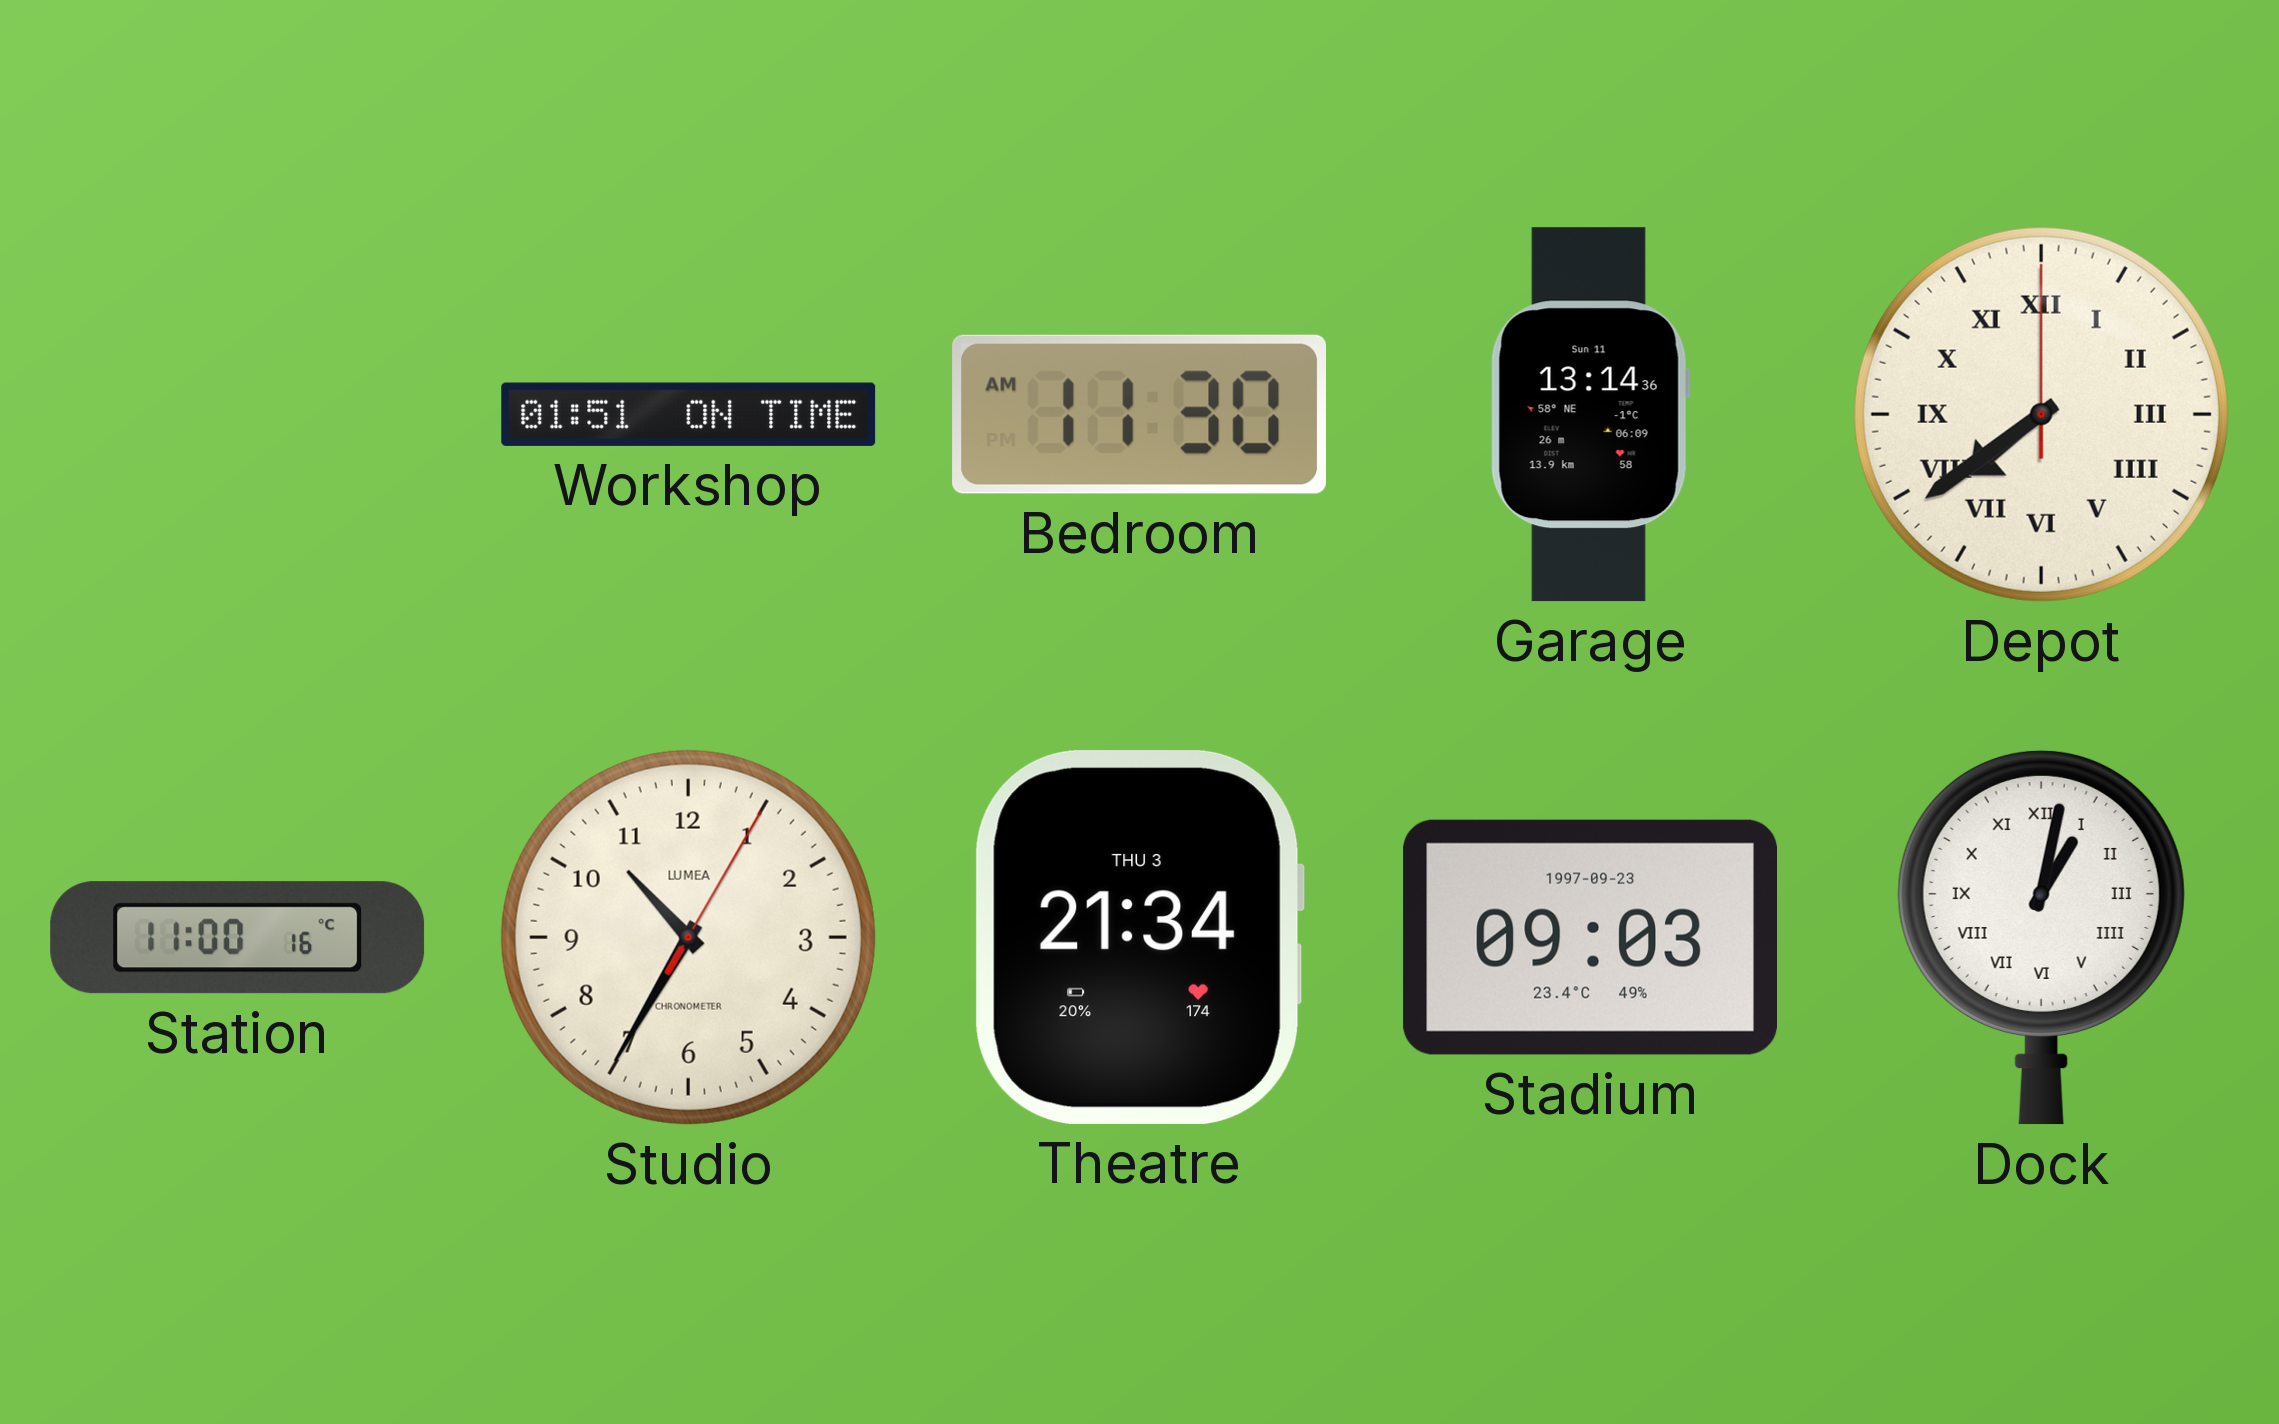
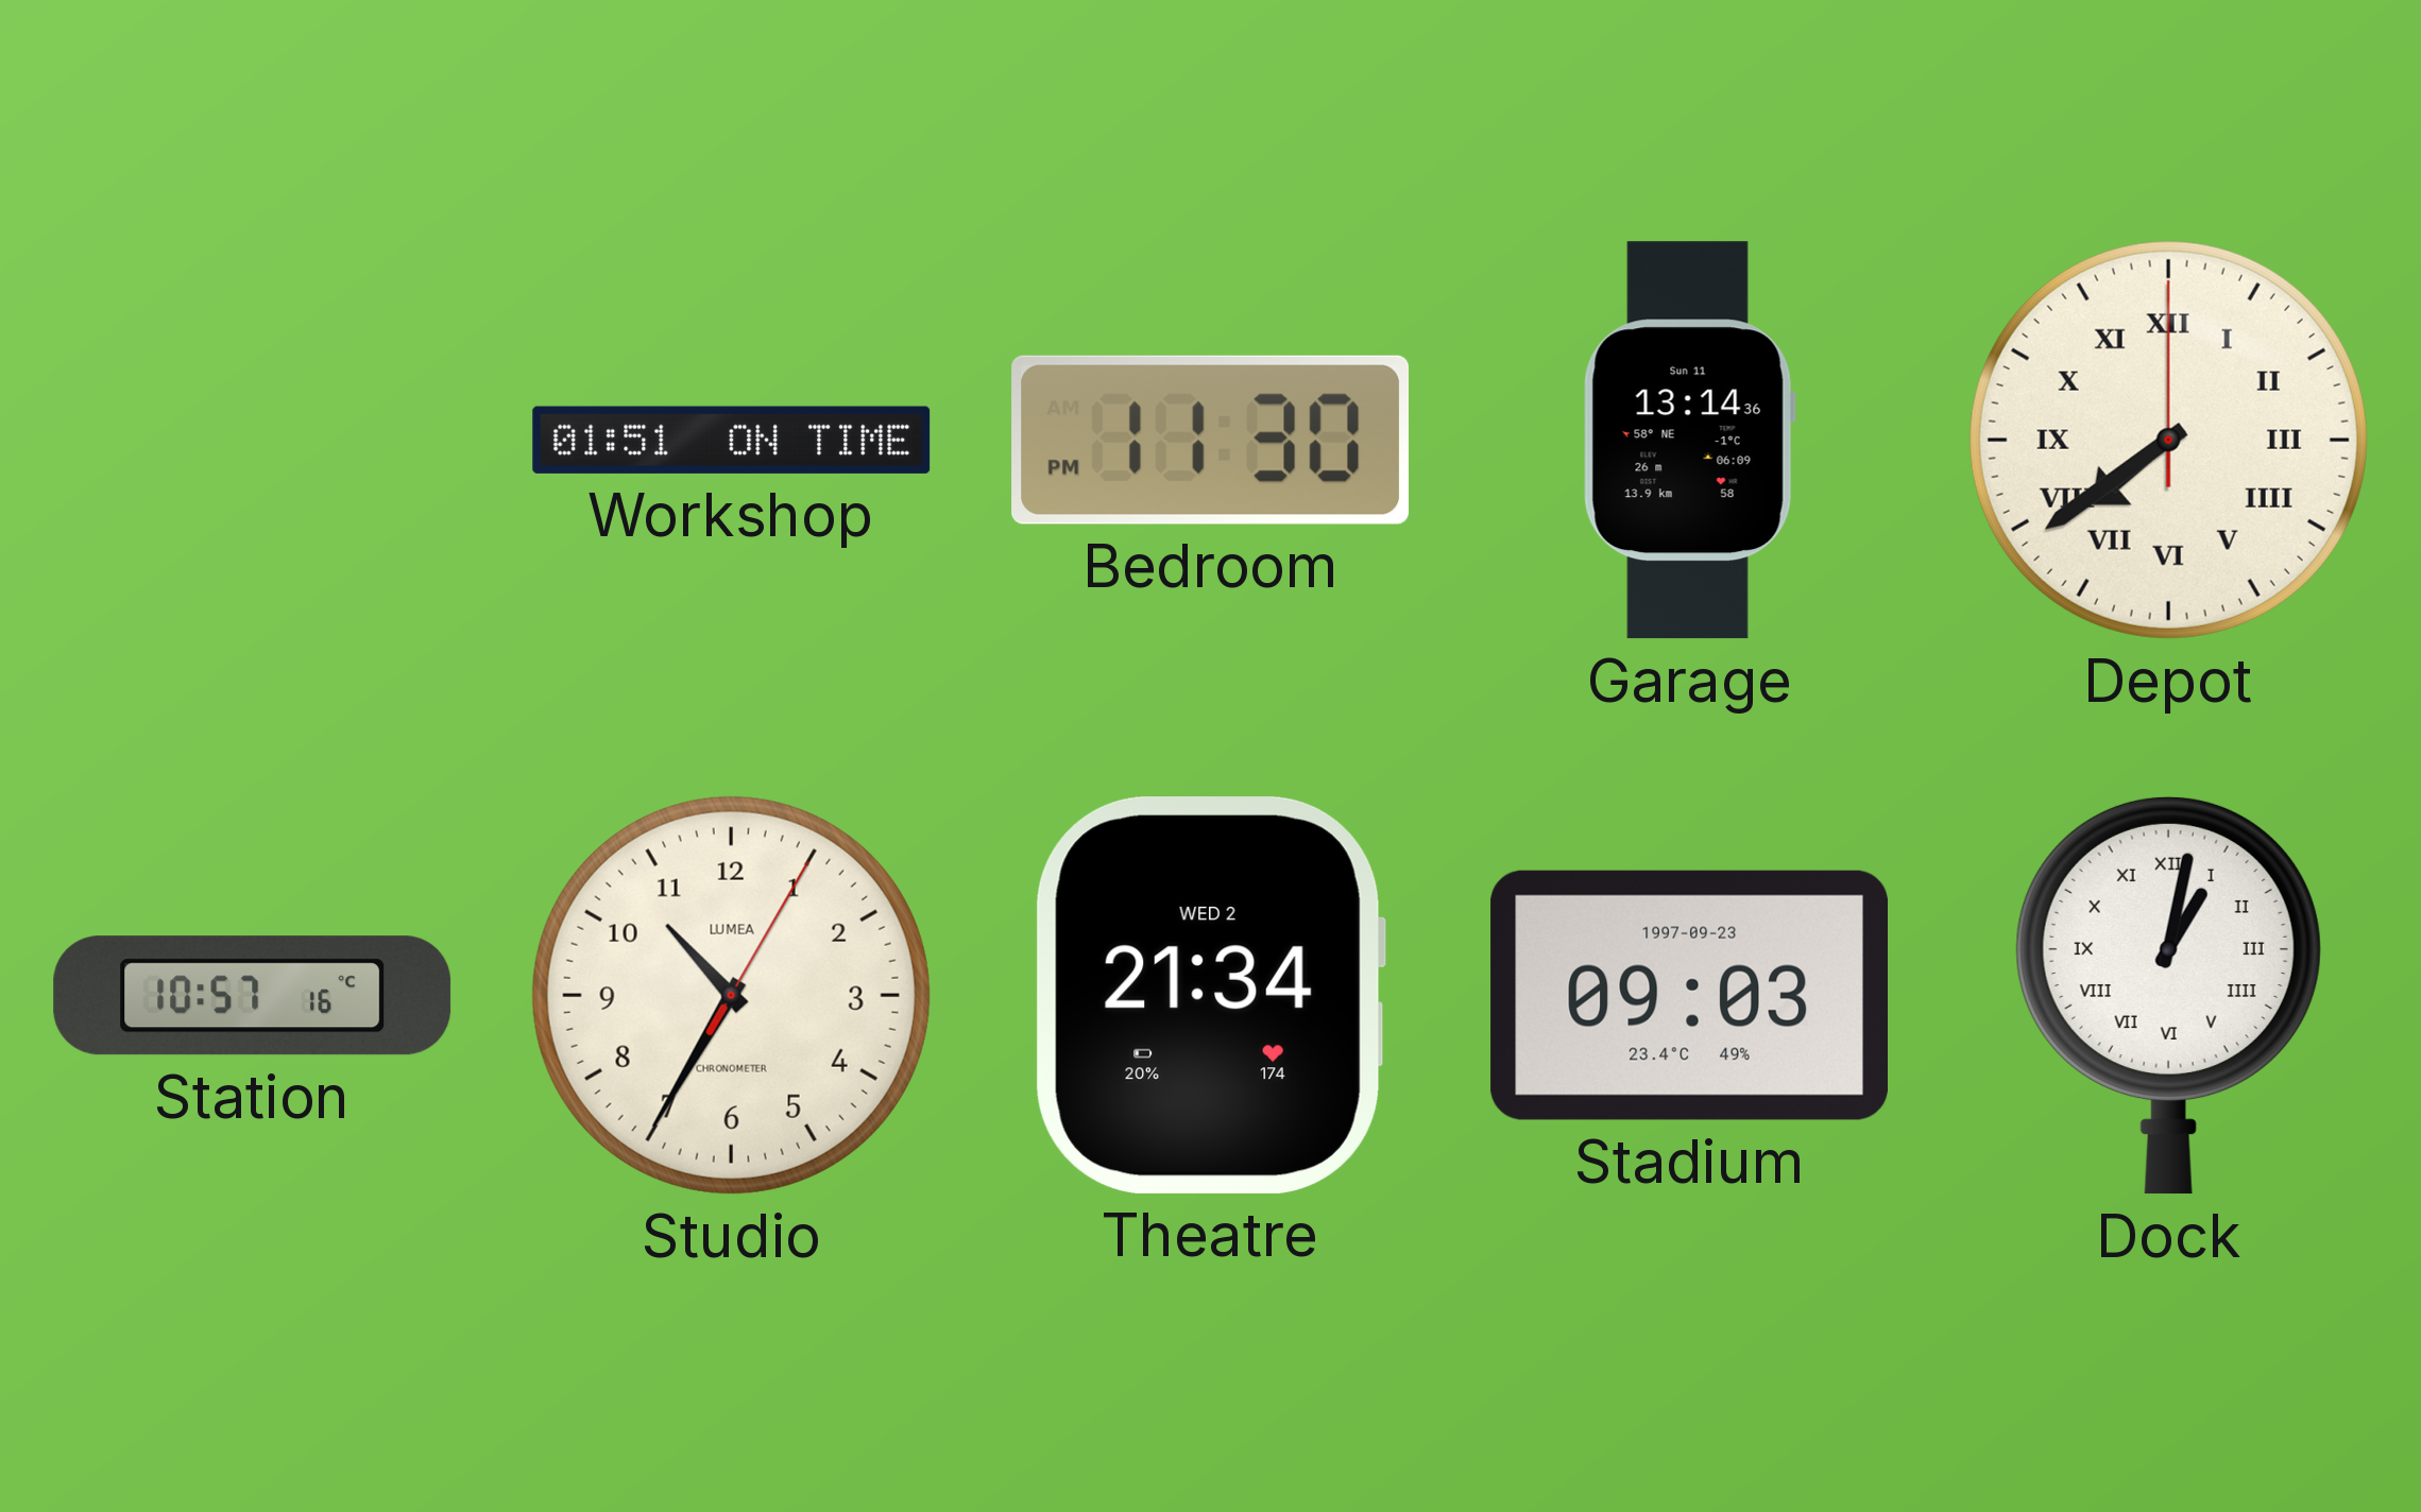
Bedroom: 11:30 AM -> 11:30 PM (1210, 440)
Station: 11:00 -> 10:57 (253, 996)
Theatre date: THU 3 -> WED 2 (1210, 995)
